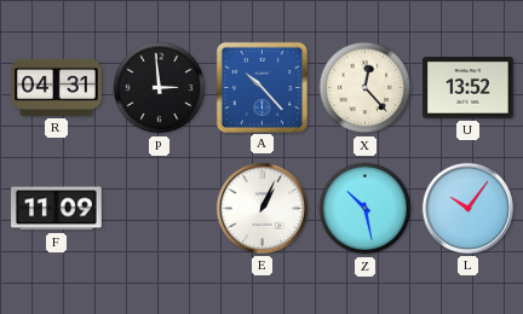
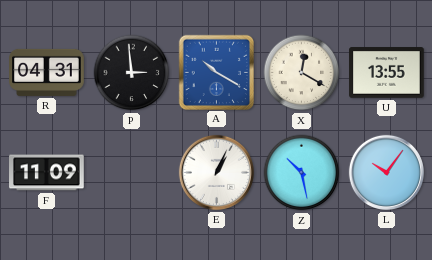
A: 10:23 -> 10:20 (216, 72)
X: 12:23 -> 12:20 (302, 73)
U: 13:52 -> 13:55 (387, 73)
